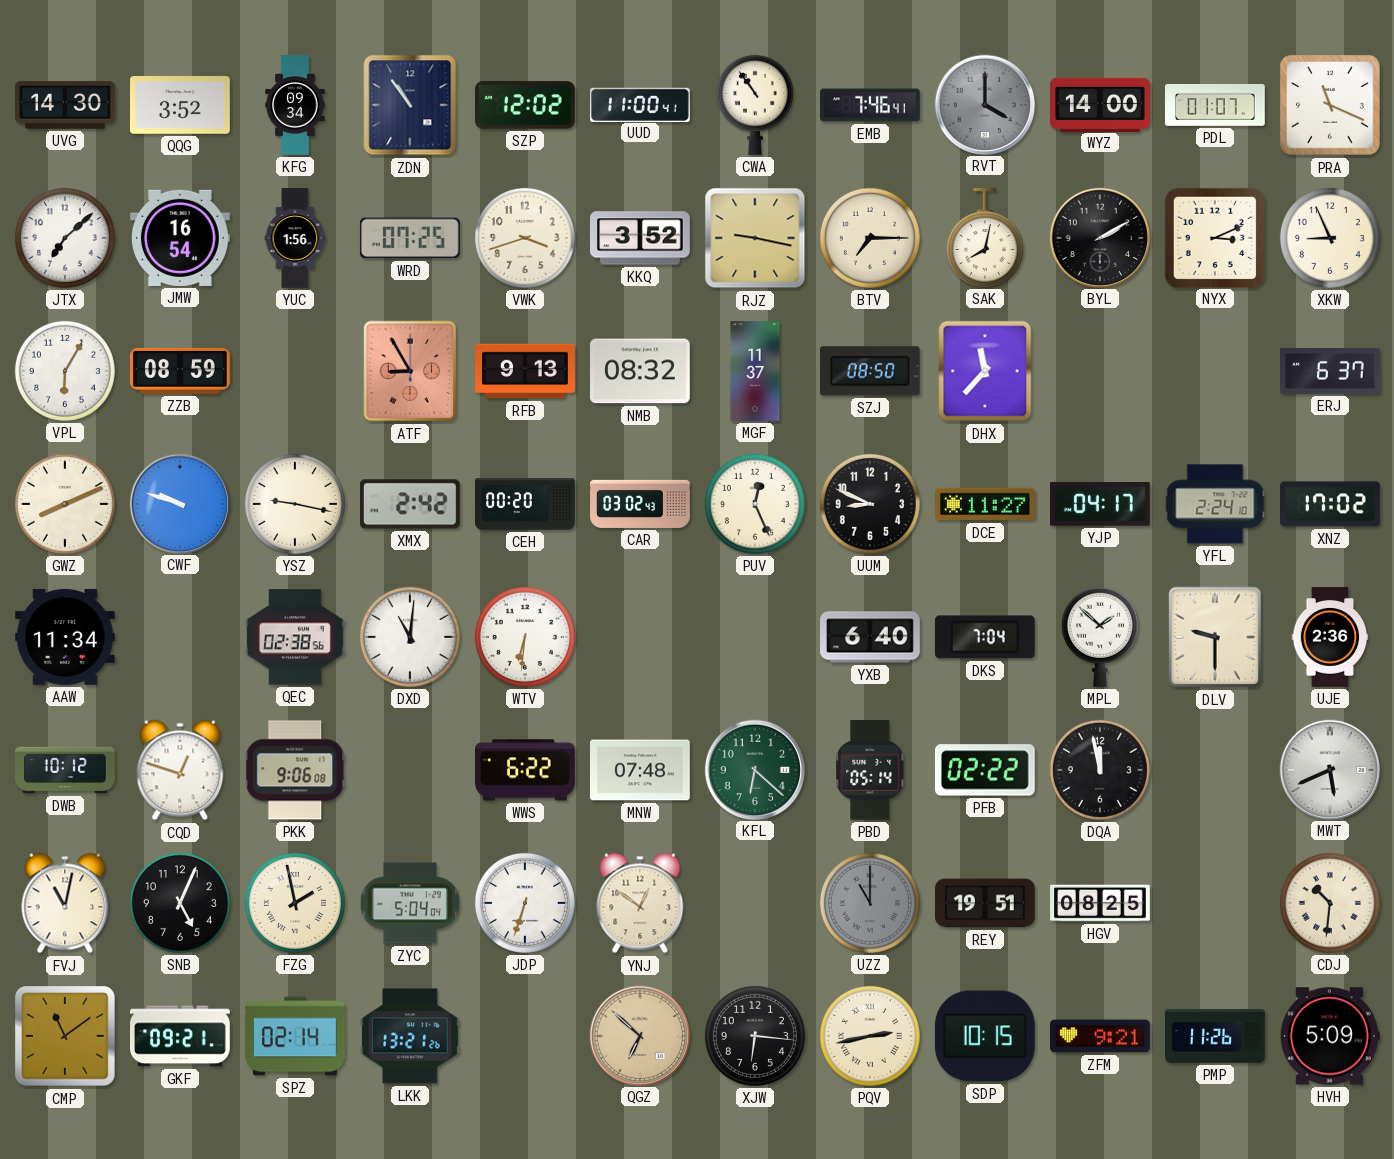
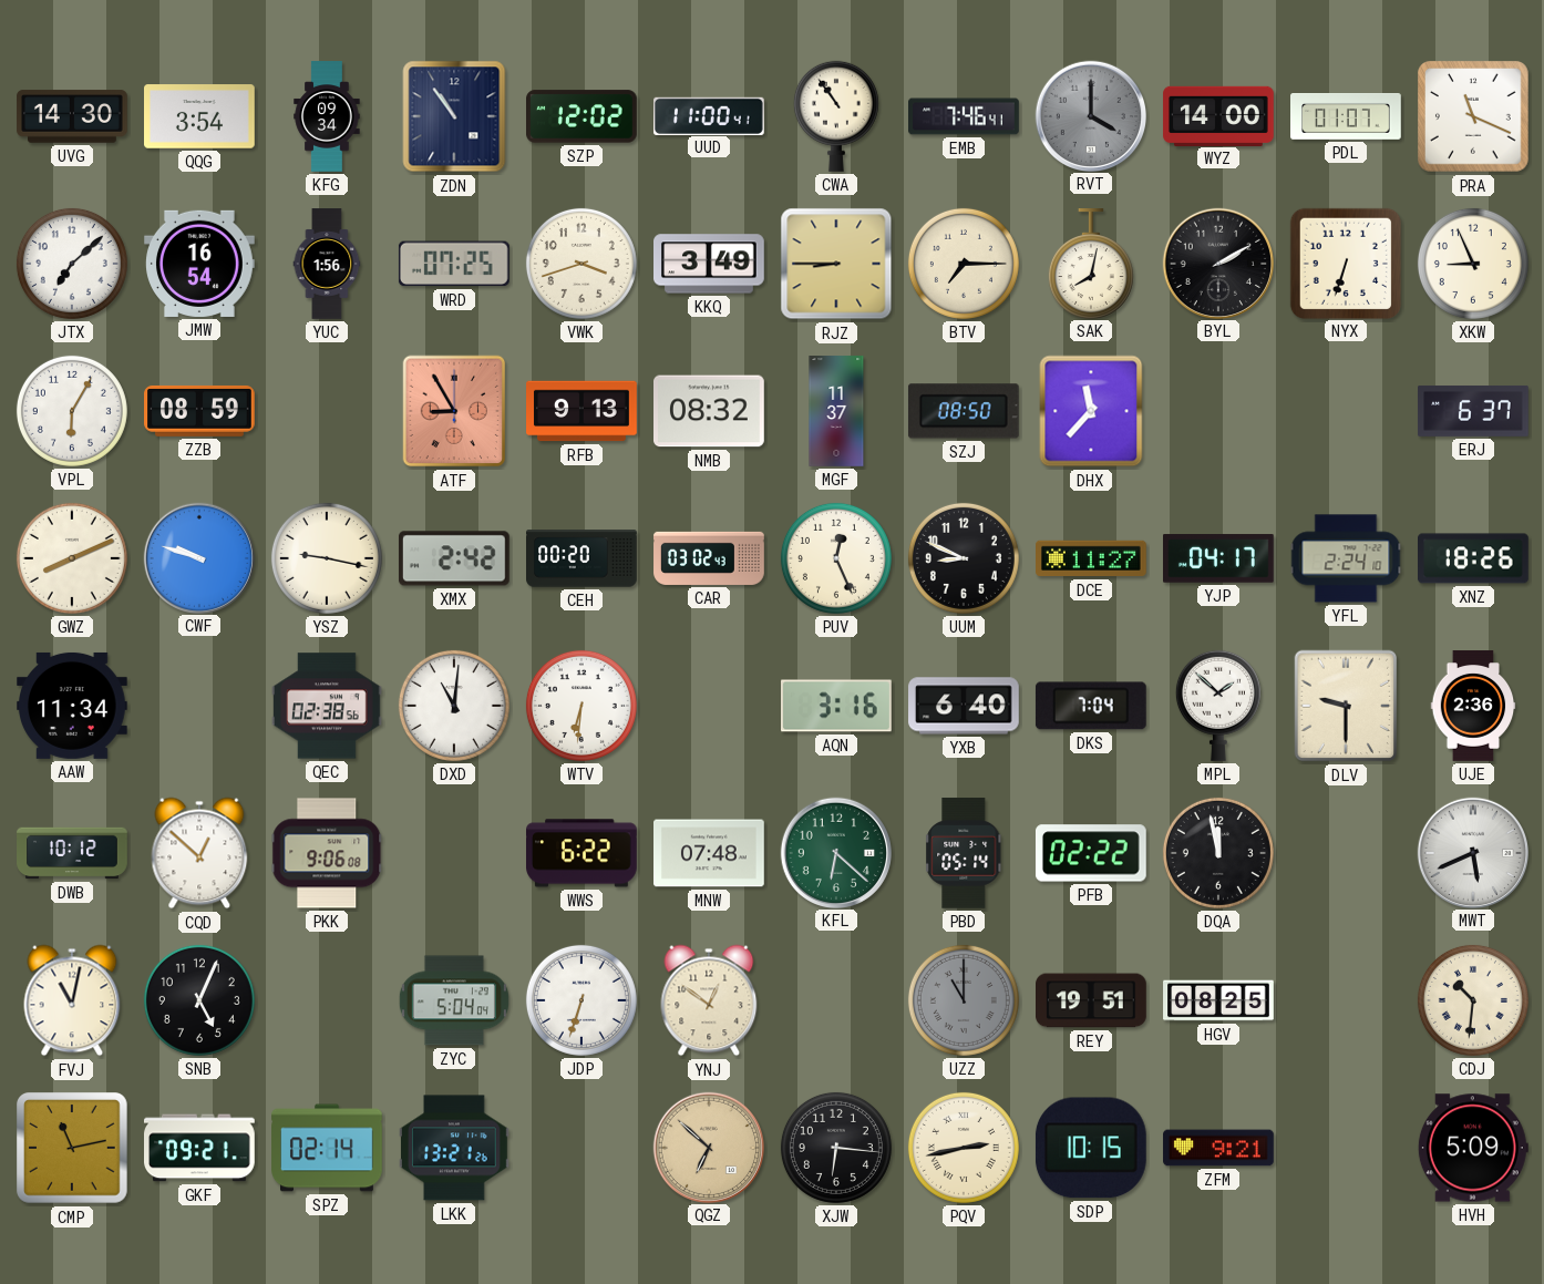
QQG: 3:52 -> 3:54 (200, 116)
KKQ: 3:52 -> 3:49 (710, 264)
RJZ: 9:17 -> 8:45 (836, 264)
NYX: 3:11 -> 6:33 (1345, 263)
XNZ: 17:02 -> 18:26 (1474, 558)
AQN: none -> 3:16 (837, 706)
CQD: 12:48 -> 12:52 (199, 853)
FZG: 1:58 -> none (295, 903)
CMP: 11:09 -> 11:13 (73, 1149)
PMP: 11:26 -> none (1215, 1036)
